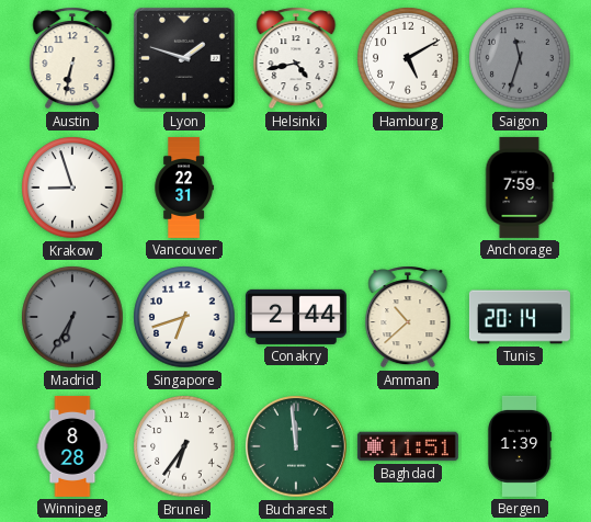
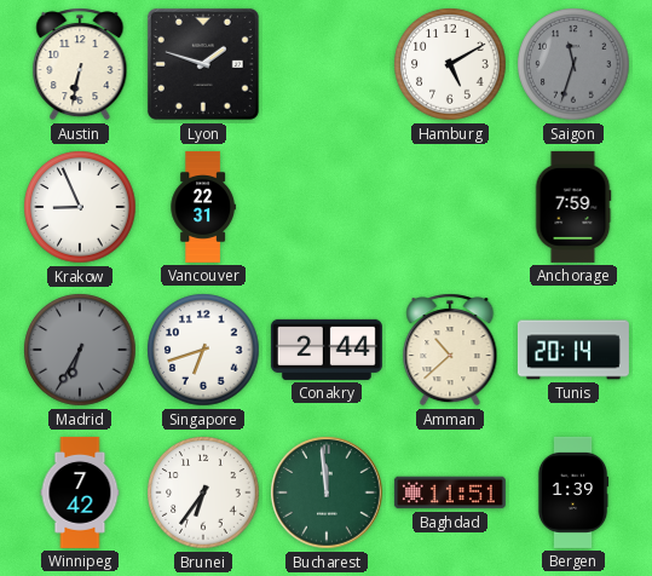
Helsinki: 4:43 -> none (296, 58)
Krakow: 8:57 -> 8:56 (80, 207)
Winnipeg: 8:28 -> 7:42 (80, 493)
